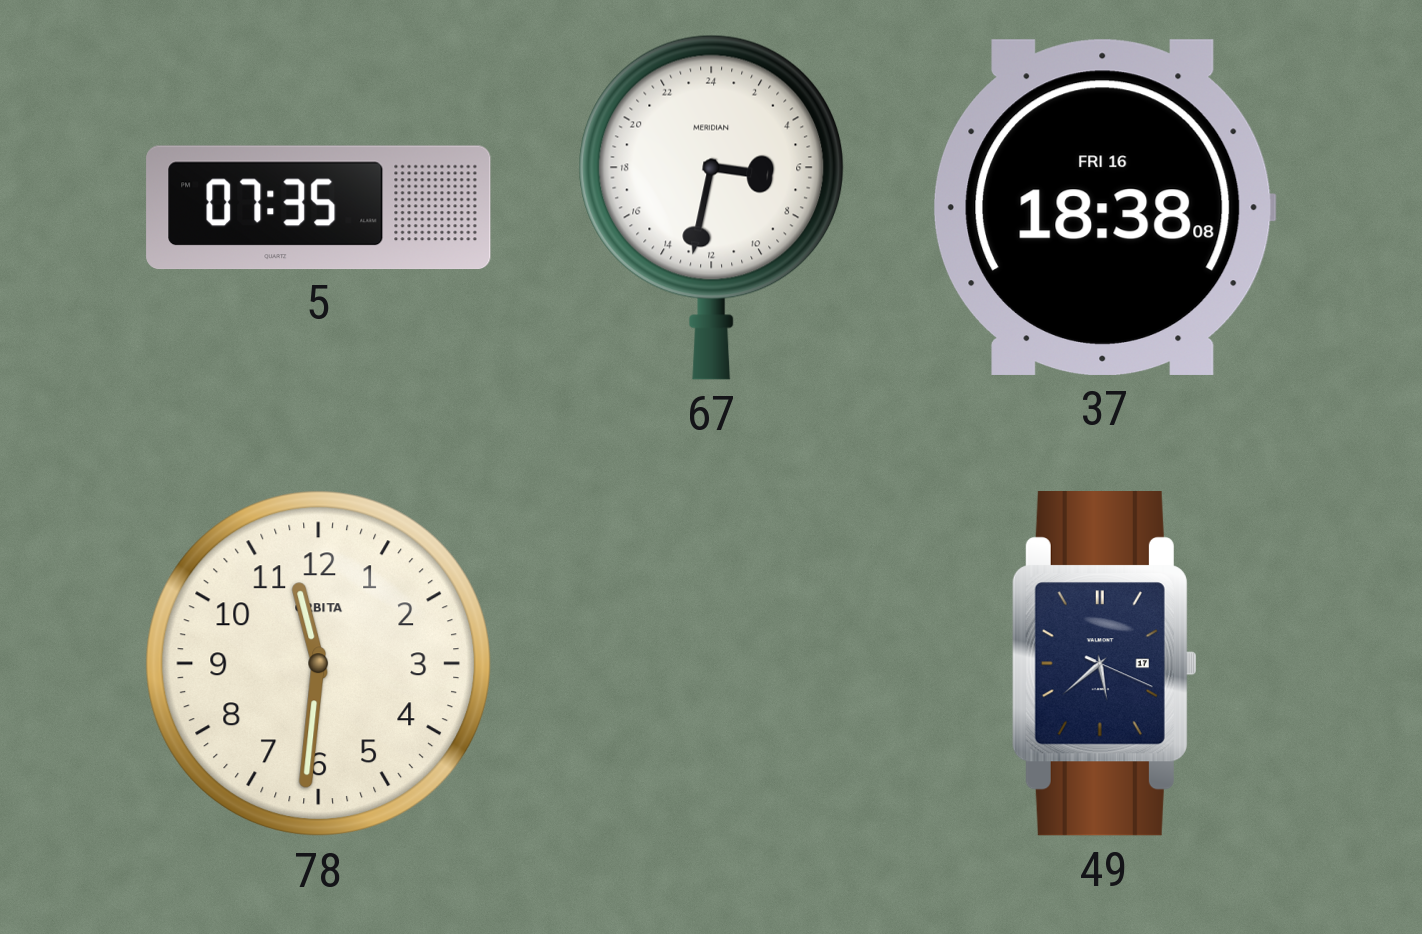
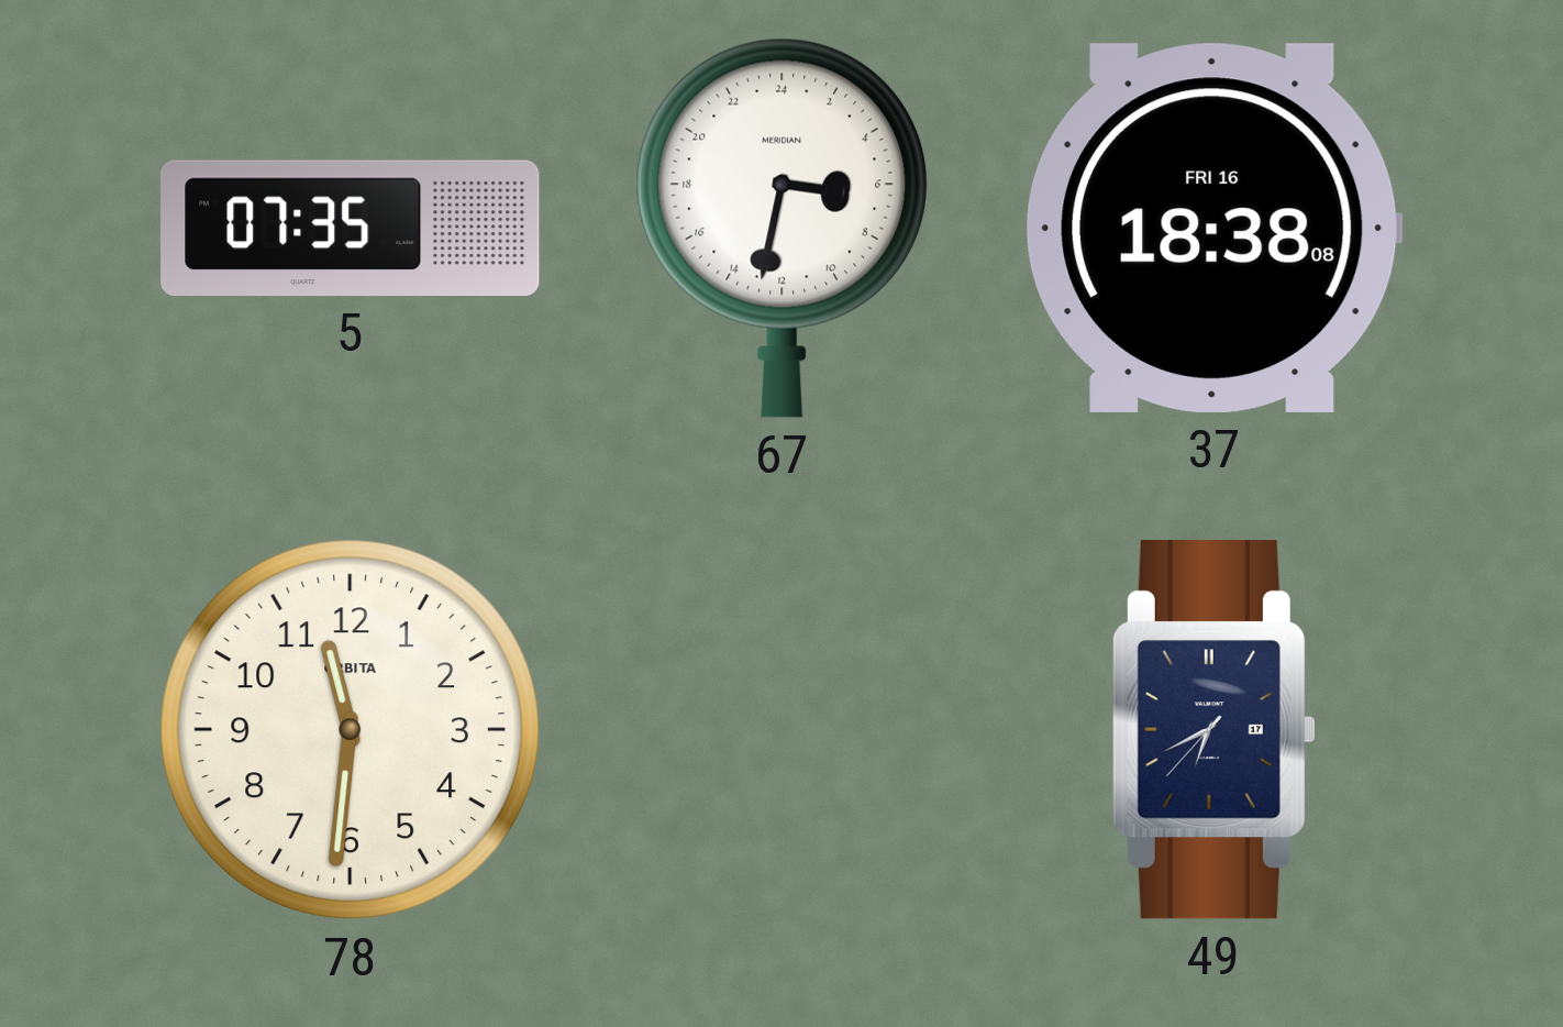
49: 5:38 -> 6:40 (1213, 730)
